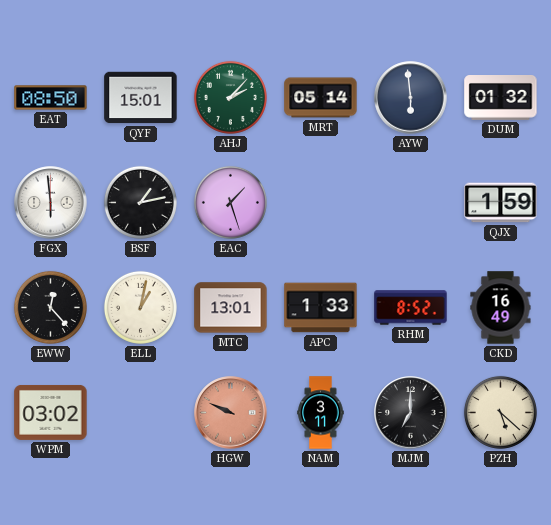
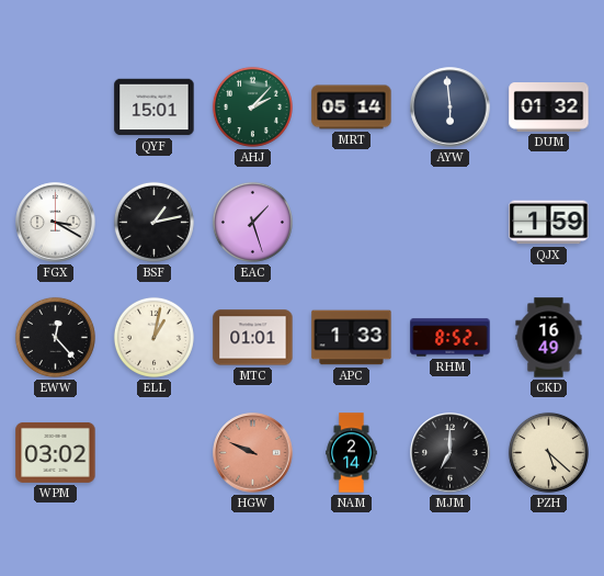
EAT: 08:50 -> none (51, 98)
FGX: 5:59 -> 3:20 (56, 223)
MTC: 13:01 -> 01:01 (253, 338)
NAM: 3:11 -> 2:14 (352, 453)
